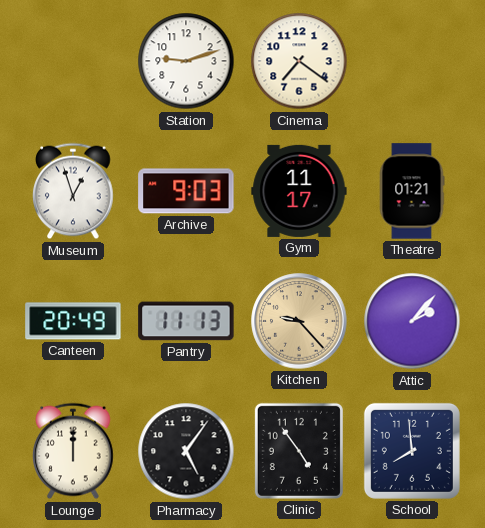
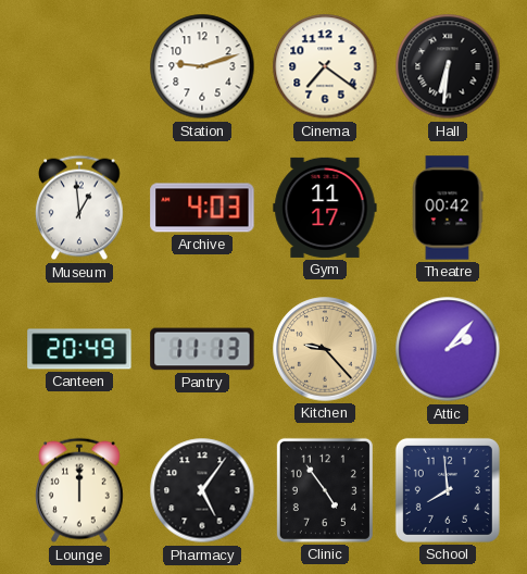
Hall: none -> 6:31 (448, 66)
Museum: 12:57 -> 12:59 (80, 208)
Archive: 9:03 -> 4:03 (202, 208)
Theatre: 01:21 -> 00:42 (448, 208)
